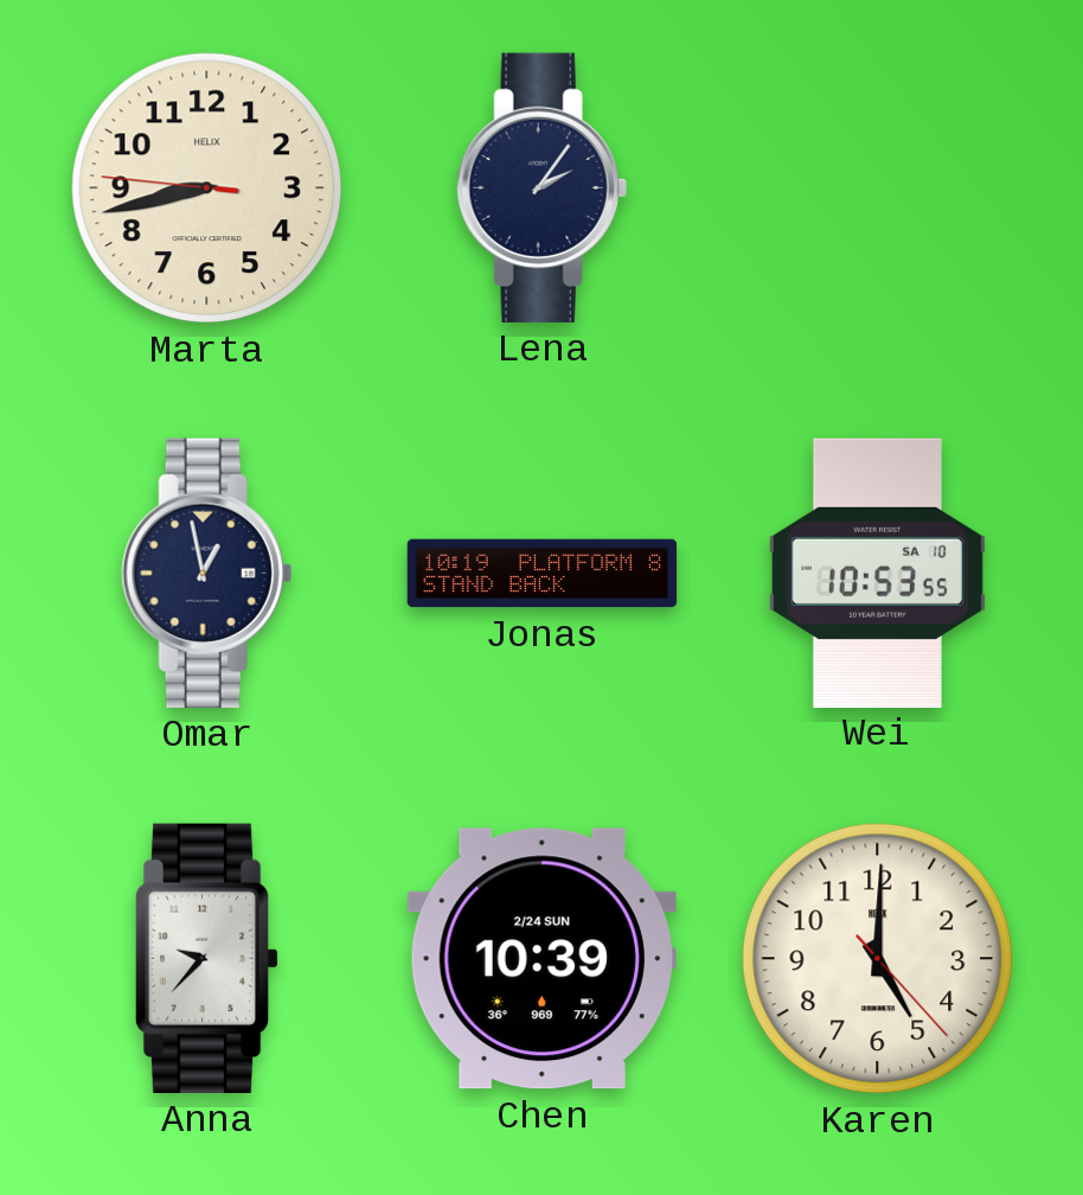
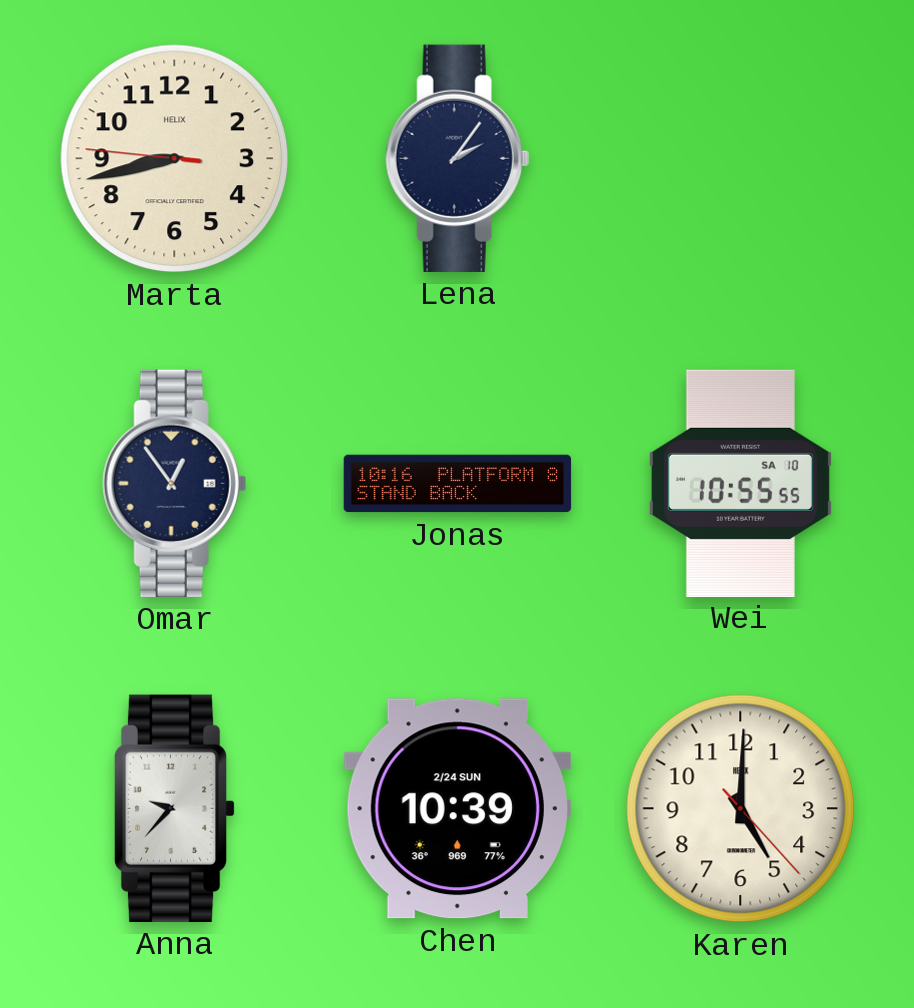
Omar: 12:58 -> 12:54 (174, 483)
Jonas: 10:19 -> 10:16 (458, 484)
Wei: 10:53 -> 10:55 (740, 483)
